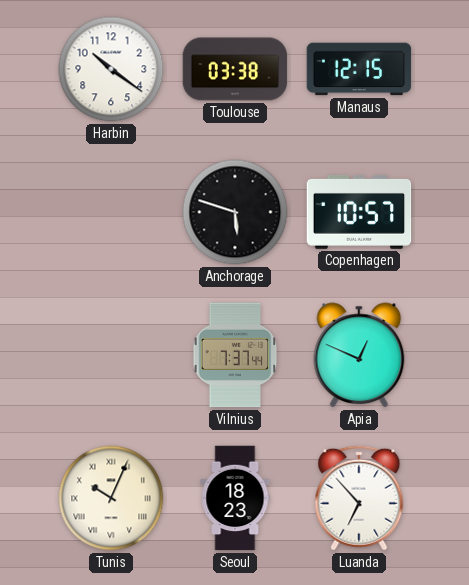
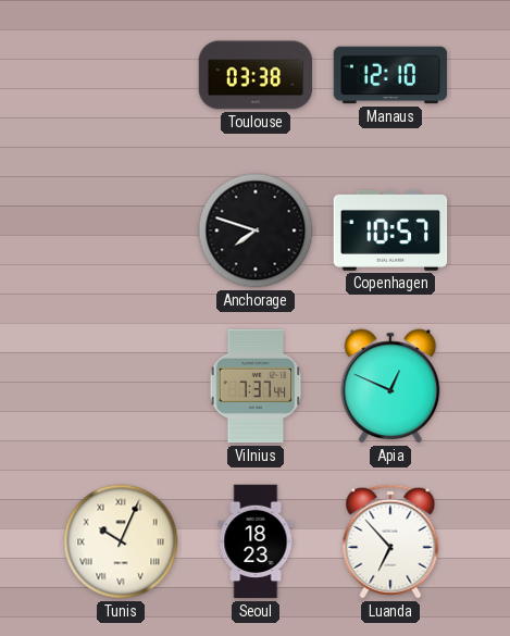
Harbin: 10:21 -> none (111, 69)
Manaus: 12:15 -> 12:10 (390, 75)
Anchorage: 5:48 -> 7:48 (256, 230)
